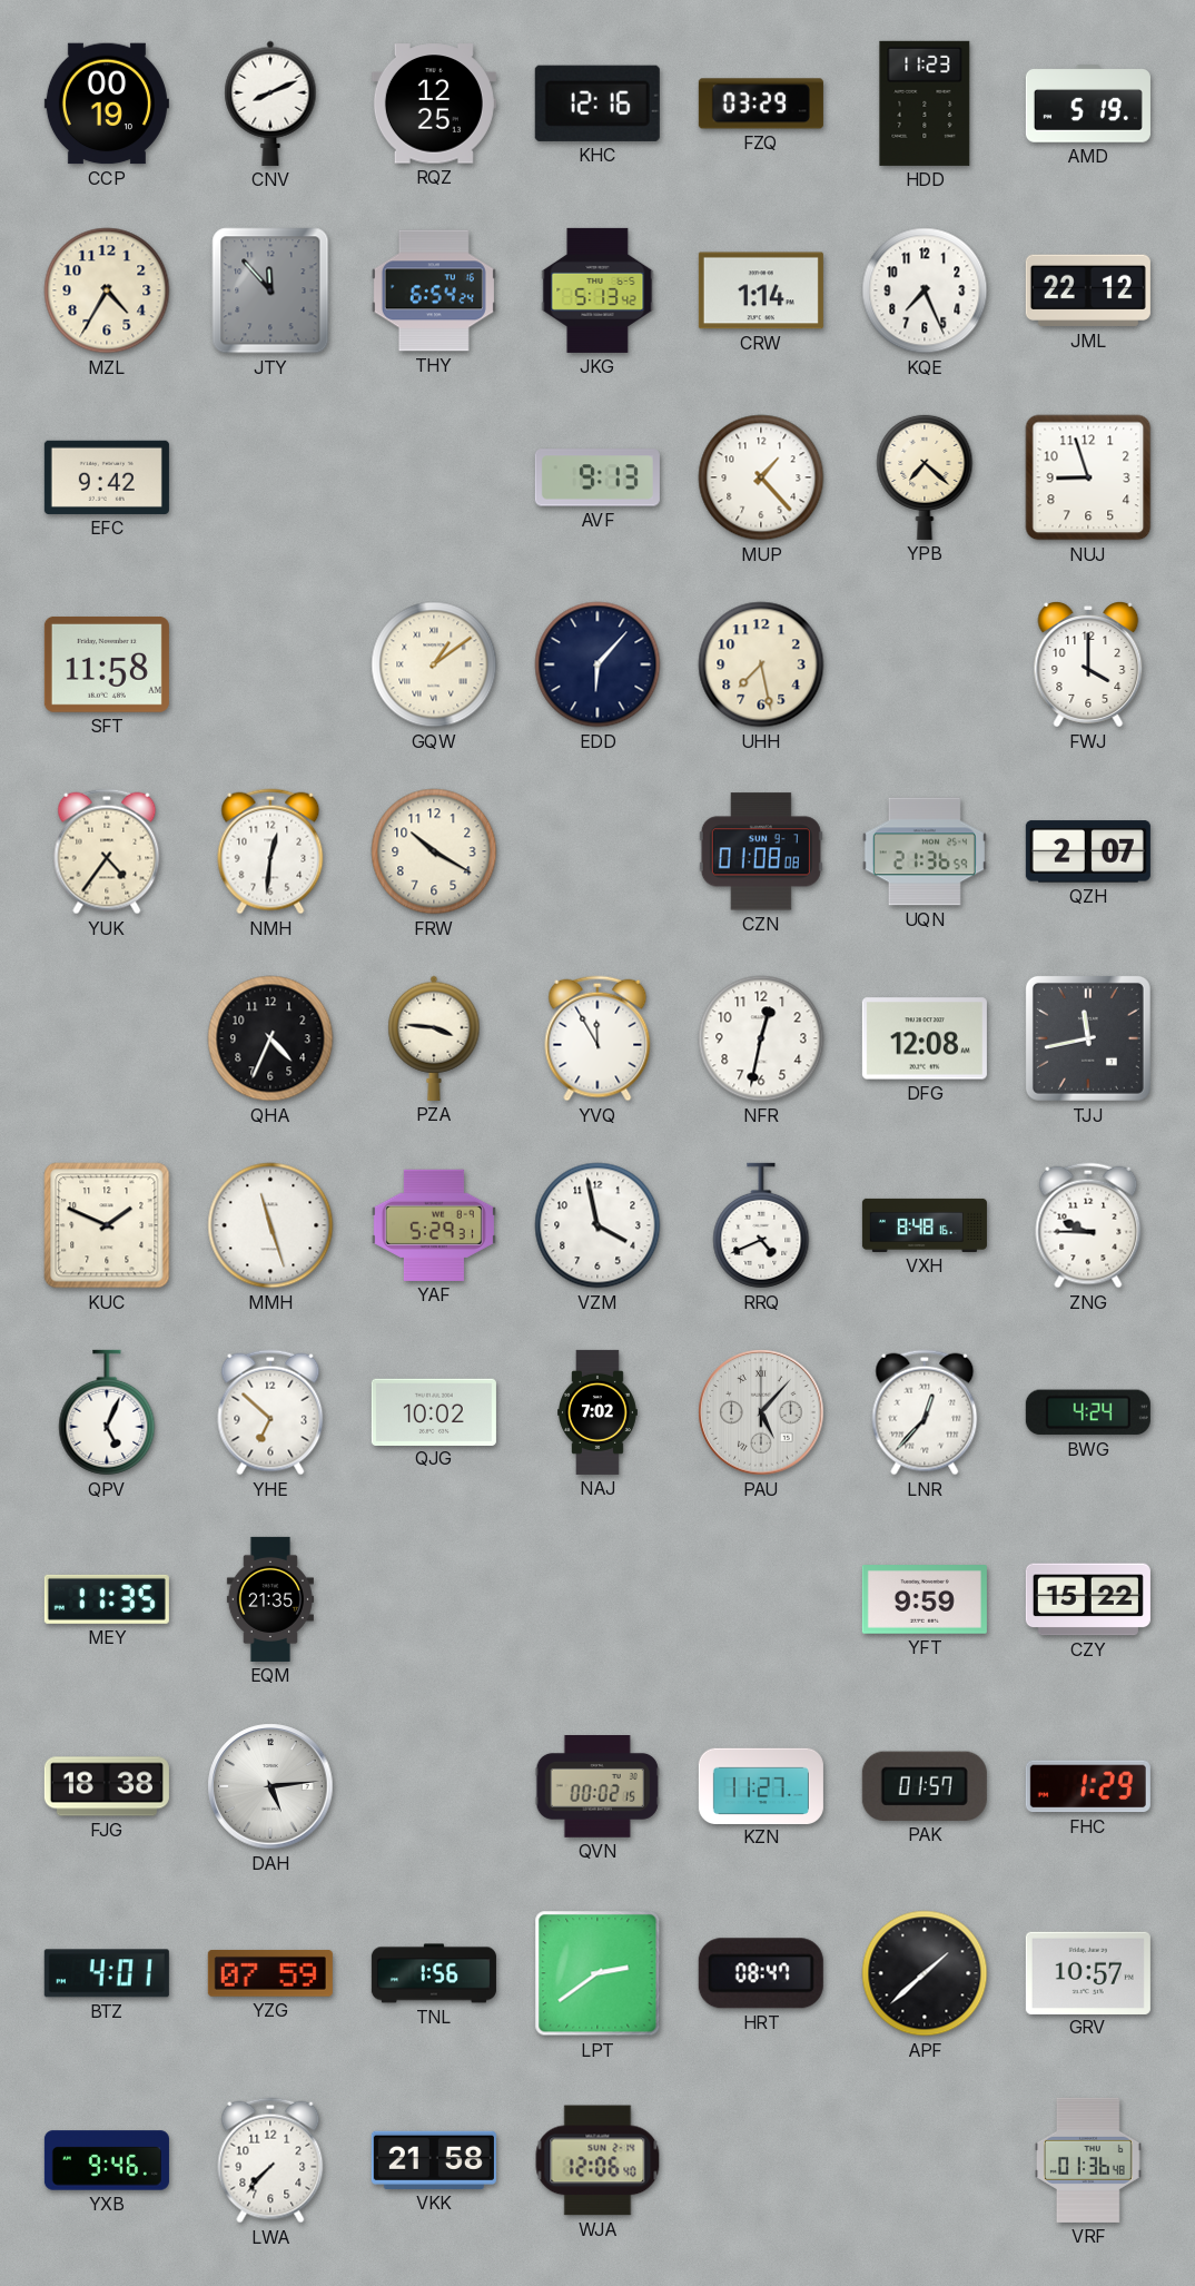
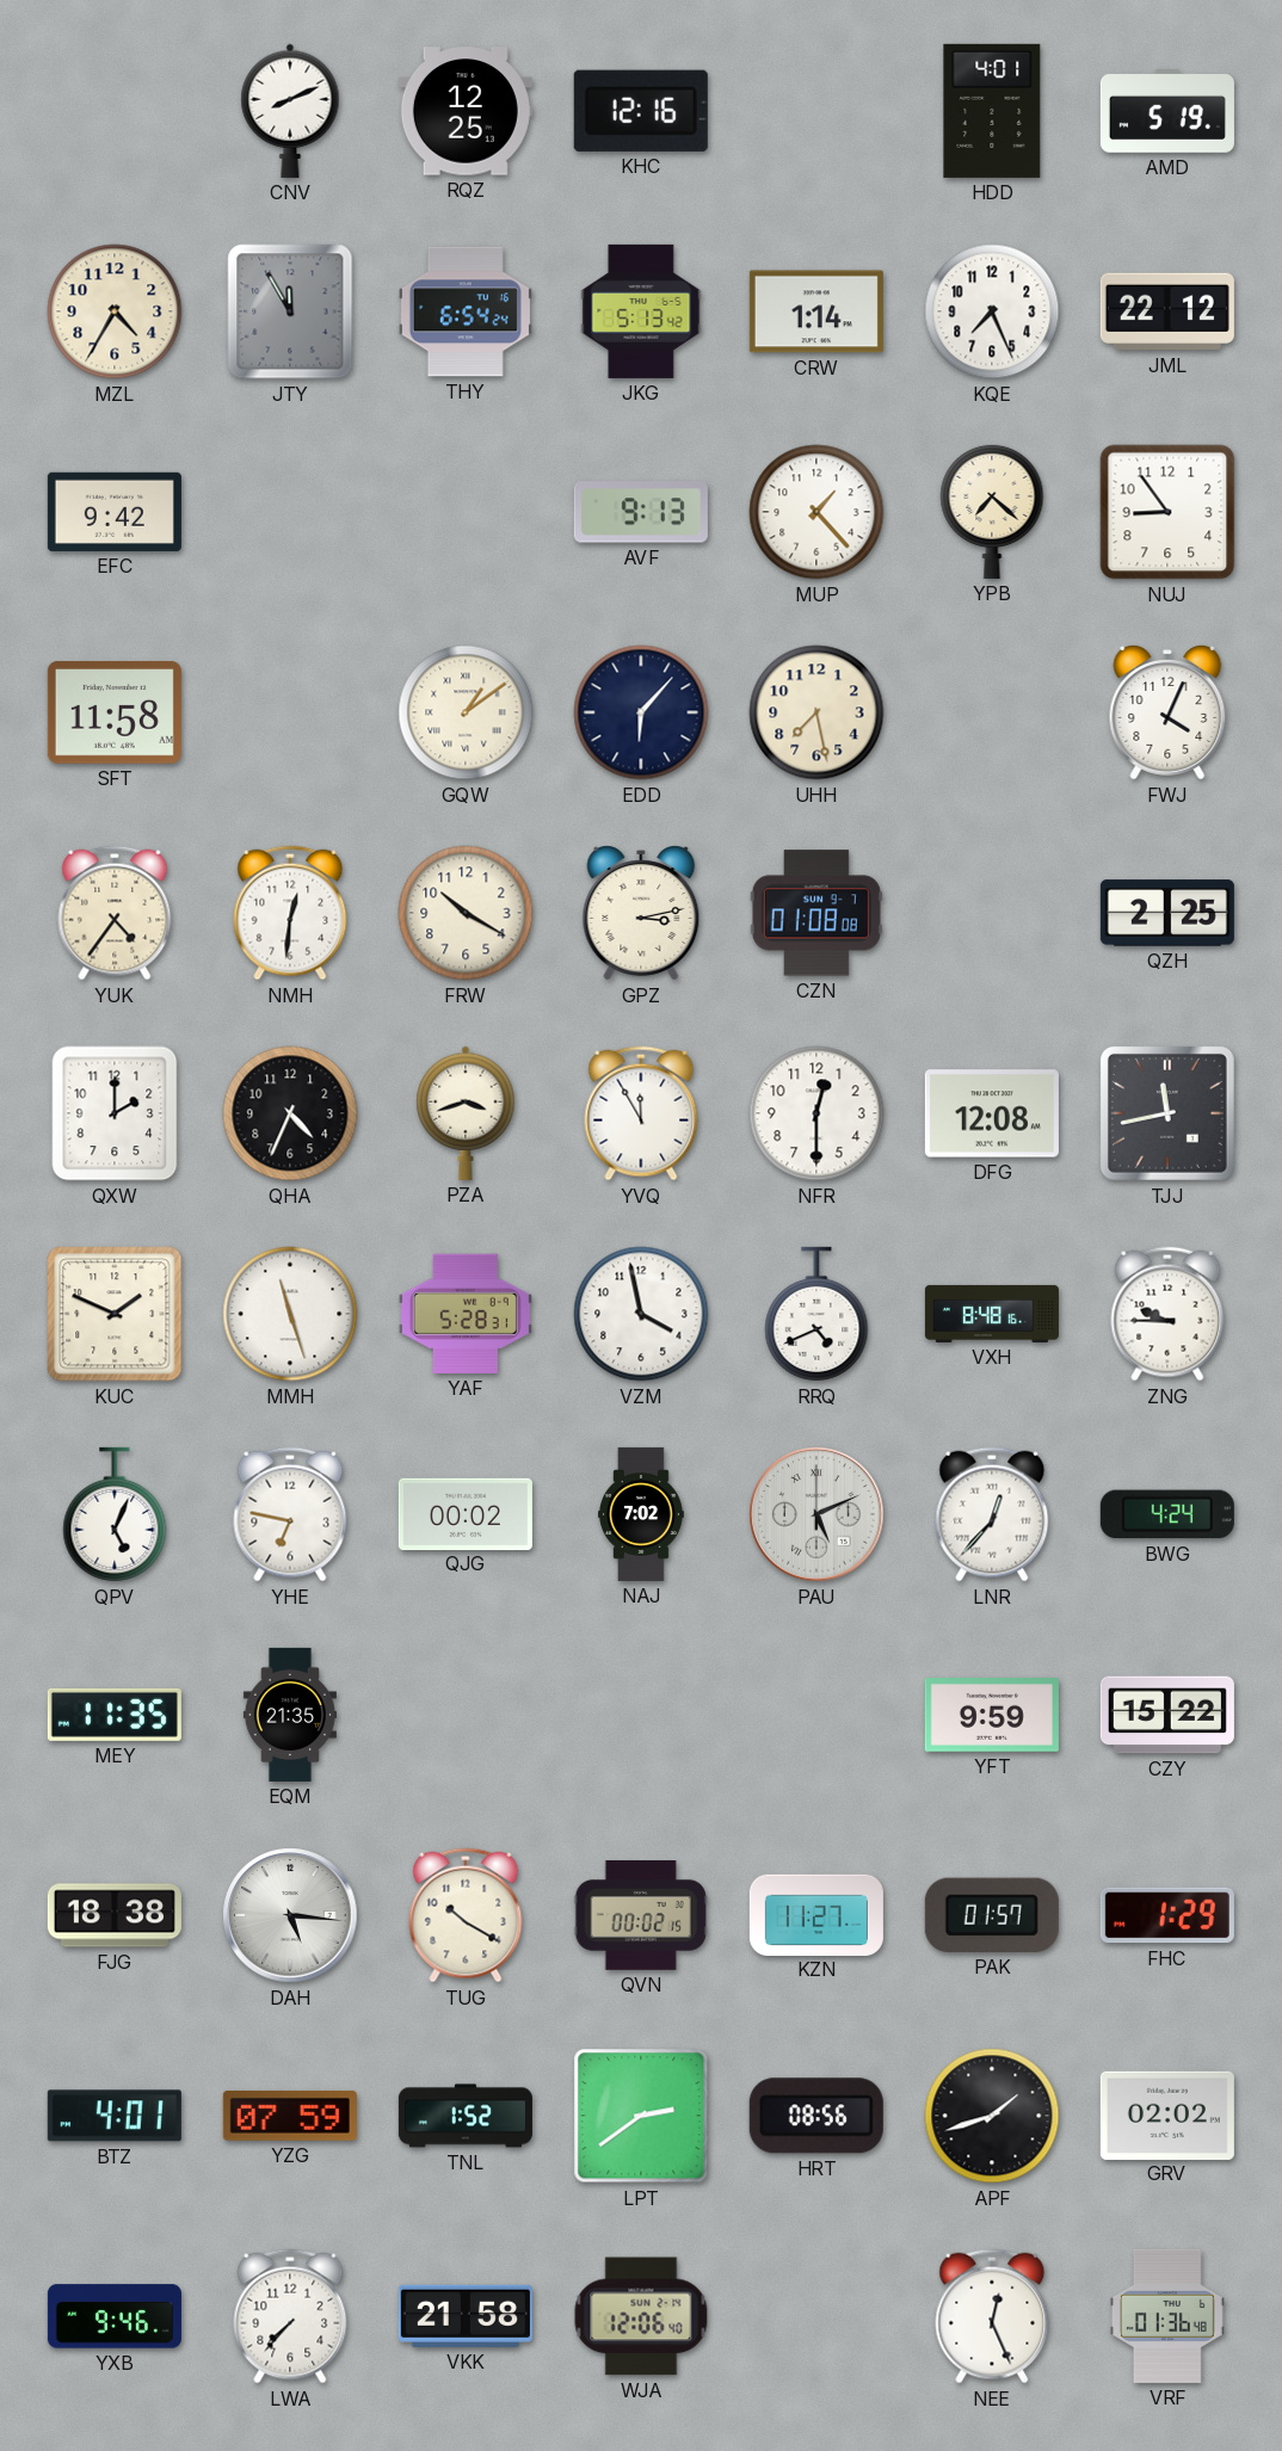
CCP: 00:19 -> none (107, 104)
FZQ: 03:29 -> none (761, 104)
HDD: 11:23 -> 4:01 (992, 111)
JTY: 11:53 -> 11:55 (290, 311)
NUJ: 8:57 -> 8:54 (1167, 512)
FWJ: 4:00 -> 4:04 (1167, 714)
GPZ: none -> 3:13 (641, 914)
UQN: 21:36 -> none (925, 851)
QZH: 2:07 -> 2:25 (1167, 913)
QXW: none -> 2:00 (115, 1113)
PZA: 3:46 -> 3:42 (466, 1113)
NFR: 12:32 -> 12:30 (816, 1113)
YAF: 5:29 -> 5:28 (466, 1314)
YHE: 6:52 -> 6:47 (290, 1514)
QJG: 10:02 -> 00:02 (466, 1513)
PAU: 5:07 -> 5:11 (816, 1514)
DAH: 5:14 -> 5:16 (290, 1915)
TUG: none -> 10:20 (466, 1915)
TNL: 1:56 -> 1:52 (466, 2116)
HRT: 08:47 -> 08:56 (816, 2116)
APF: 1:38 -> 1:42 (992, 2116)
GRV: 10:57 -> 02:02 (1167, 2114)
NEE: none -> 12:26 (992, 2316)
